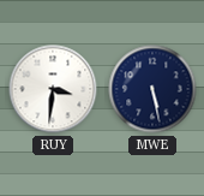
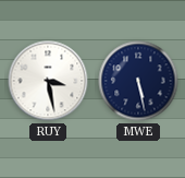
RUY: 3:31 -> 3:28 (48, 81)
